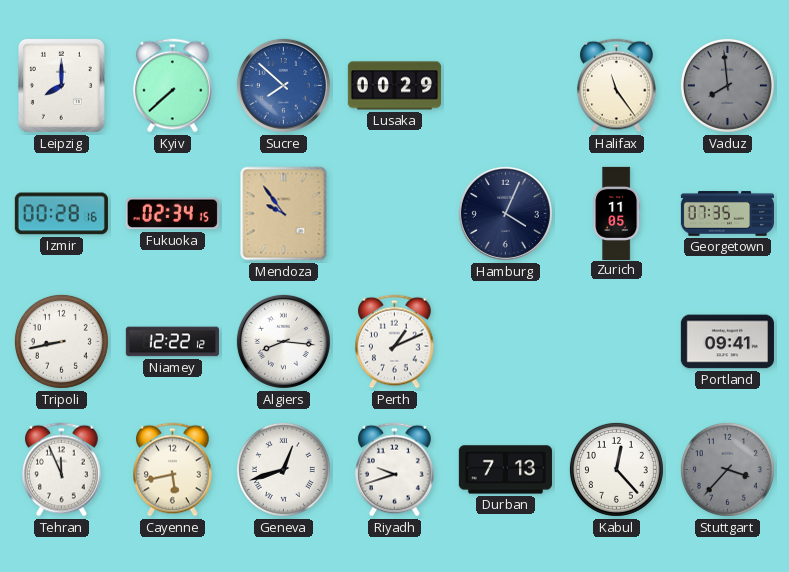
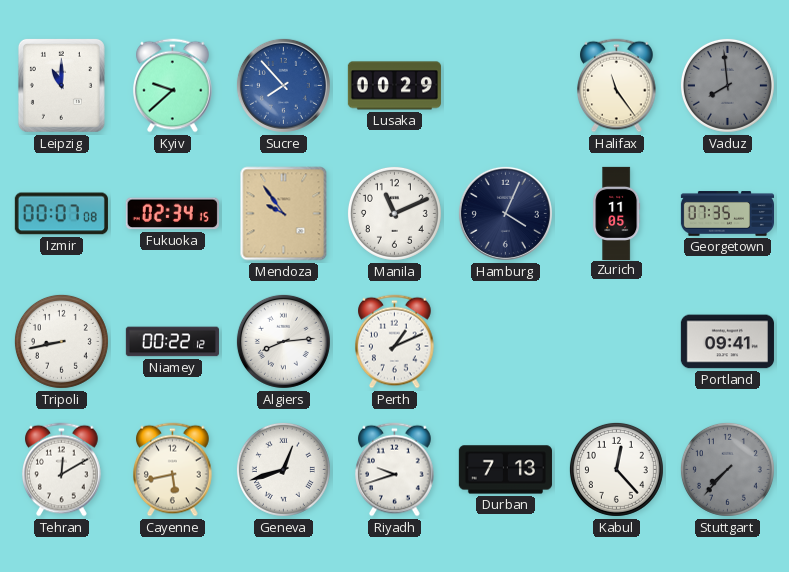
Leipzig: 8:00 -> 11:00 (61, 85)
Kyiv: 7:38 -> 9:38 (173, 86)
Sucre: 7:52 -> 7:53 (283, 85)
Izmir: 00:28 -> 00:07 (61, 214)
Manila: none -> 11:11 (394, 213)
Niamey: 12:22 -> 00:22 (172, 342)
Algiers: 8:16 -> 8:14 (283, 341)
Tehran: 11:56 -> 12:10 (62, 470)
Stuttgart: 3:37 -> 7:37 (727, 469)
